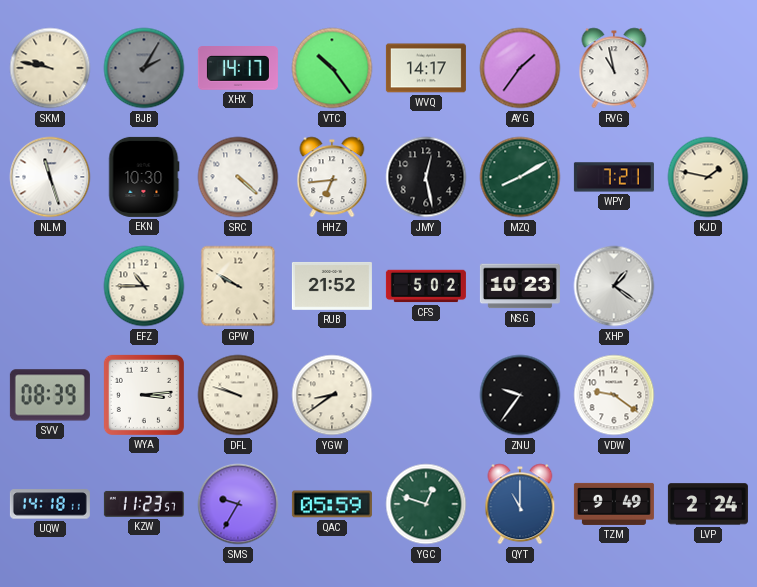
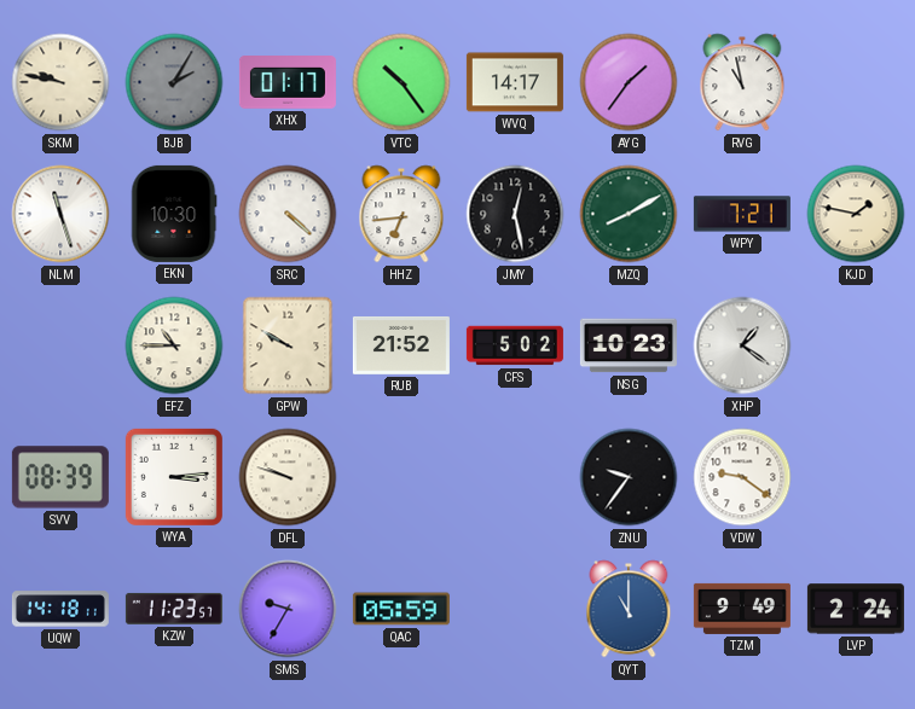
XHX: 14:17 -> 01:17 (288, 83)
YGW: 8:39 -> none (332, 395)
YGC: 12:48 -> none (426, 504)
